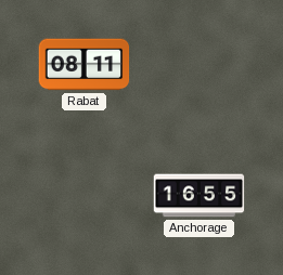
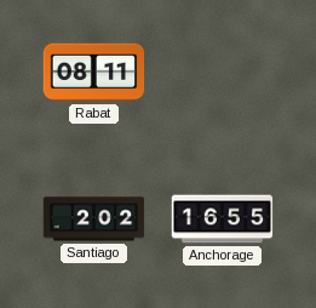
Santiago: none -> 2:02 (94, 219)
